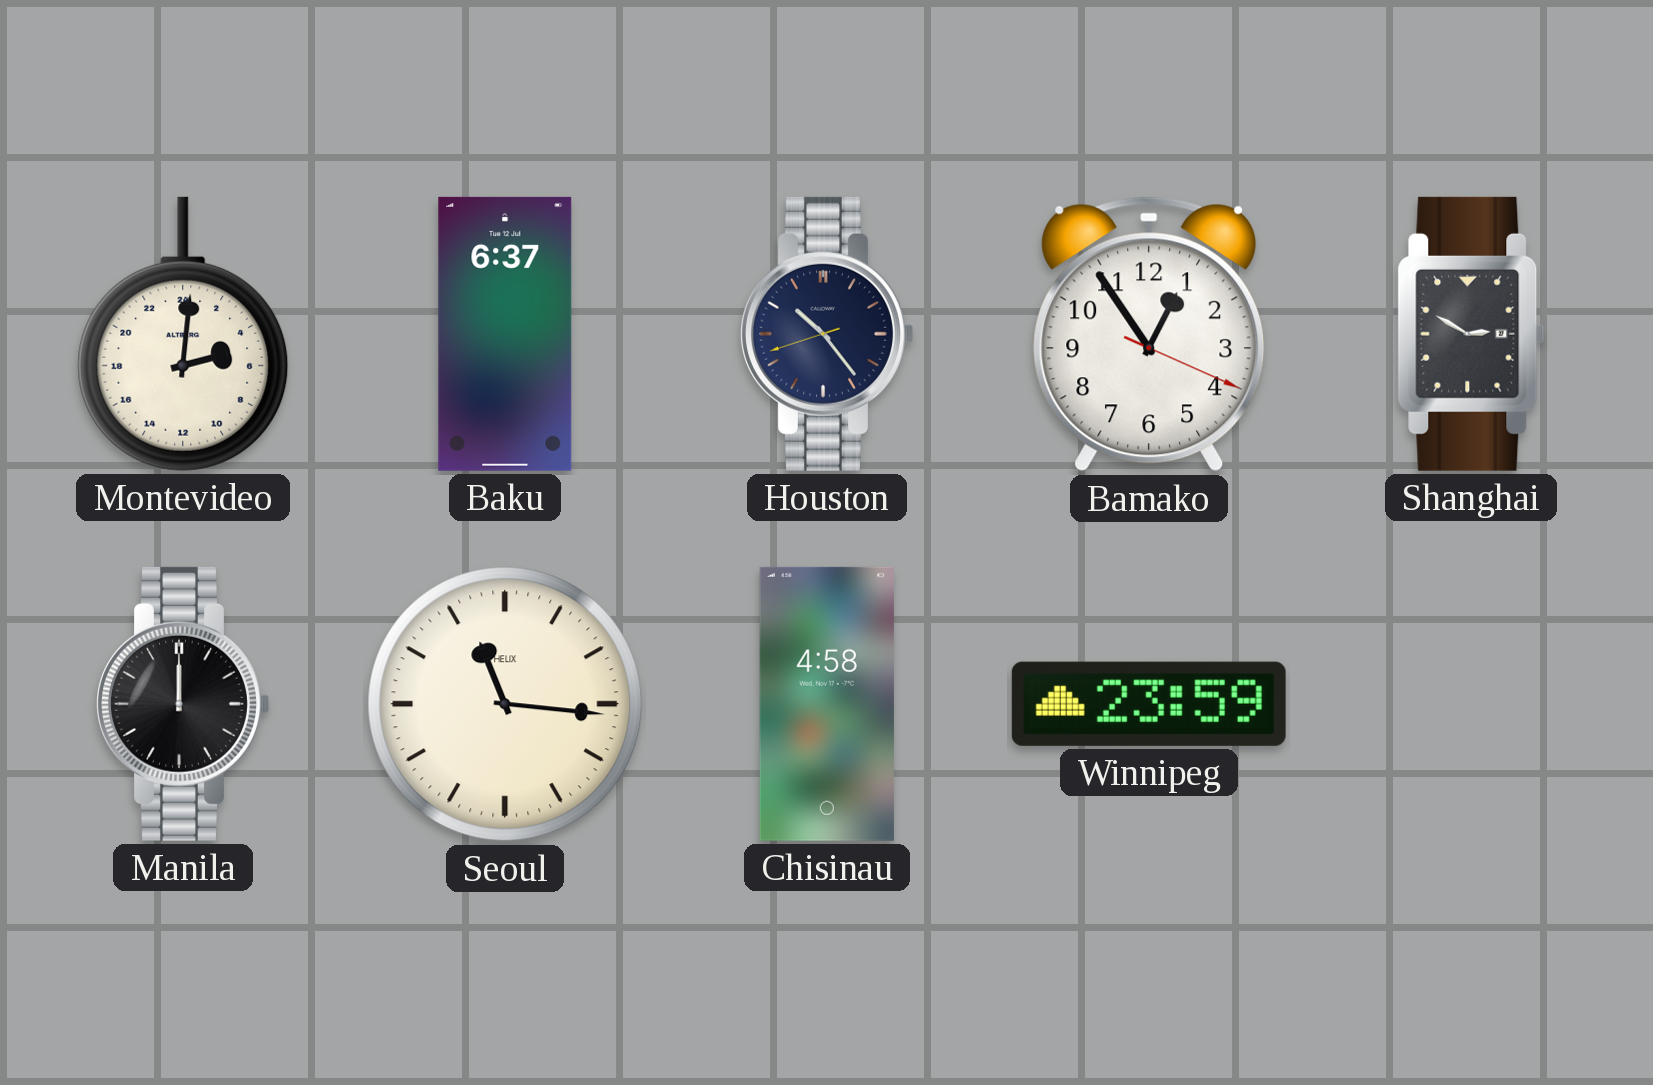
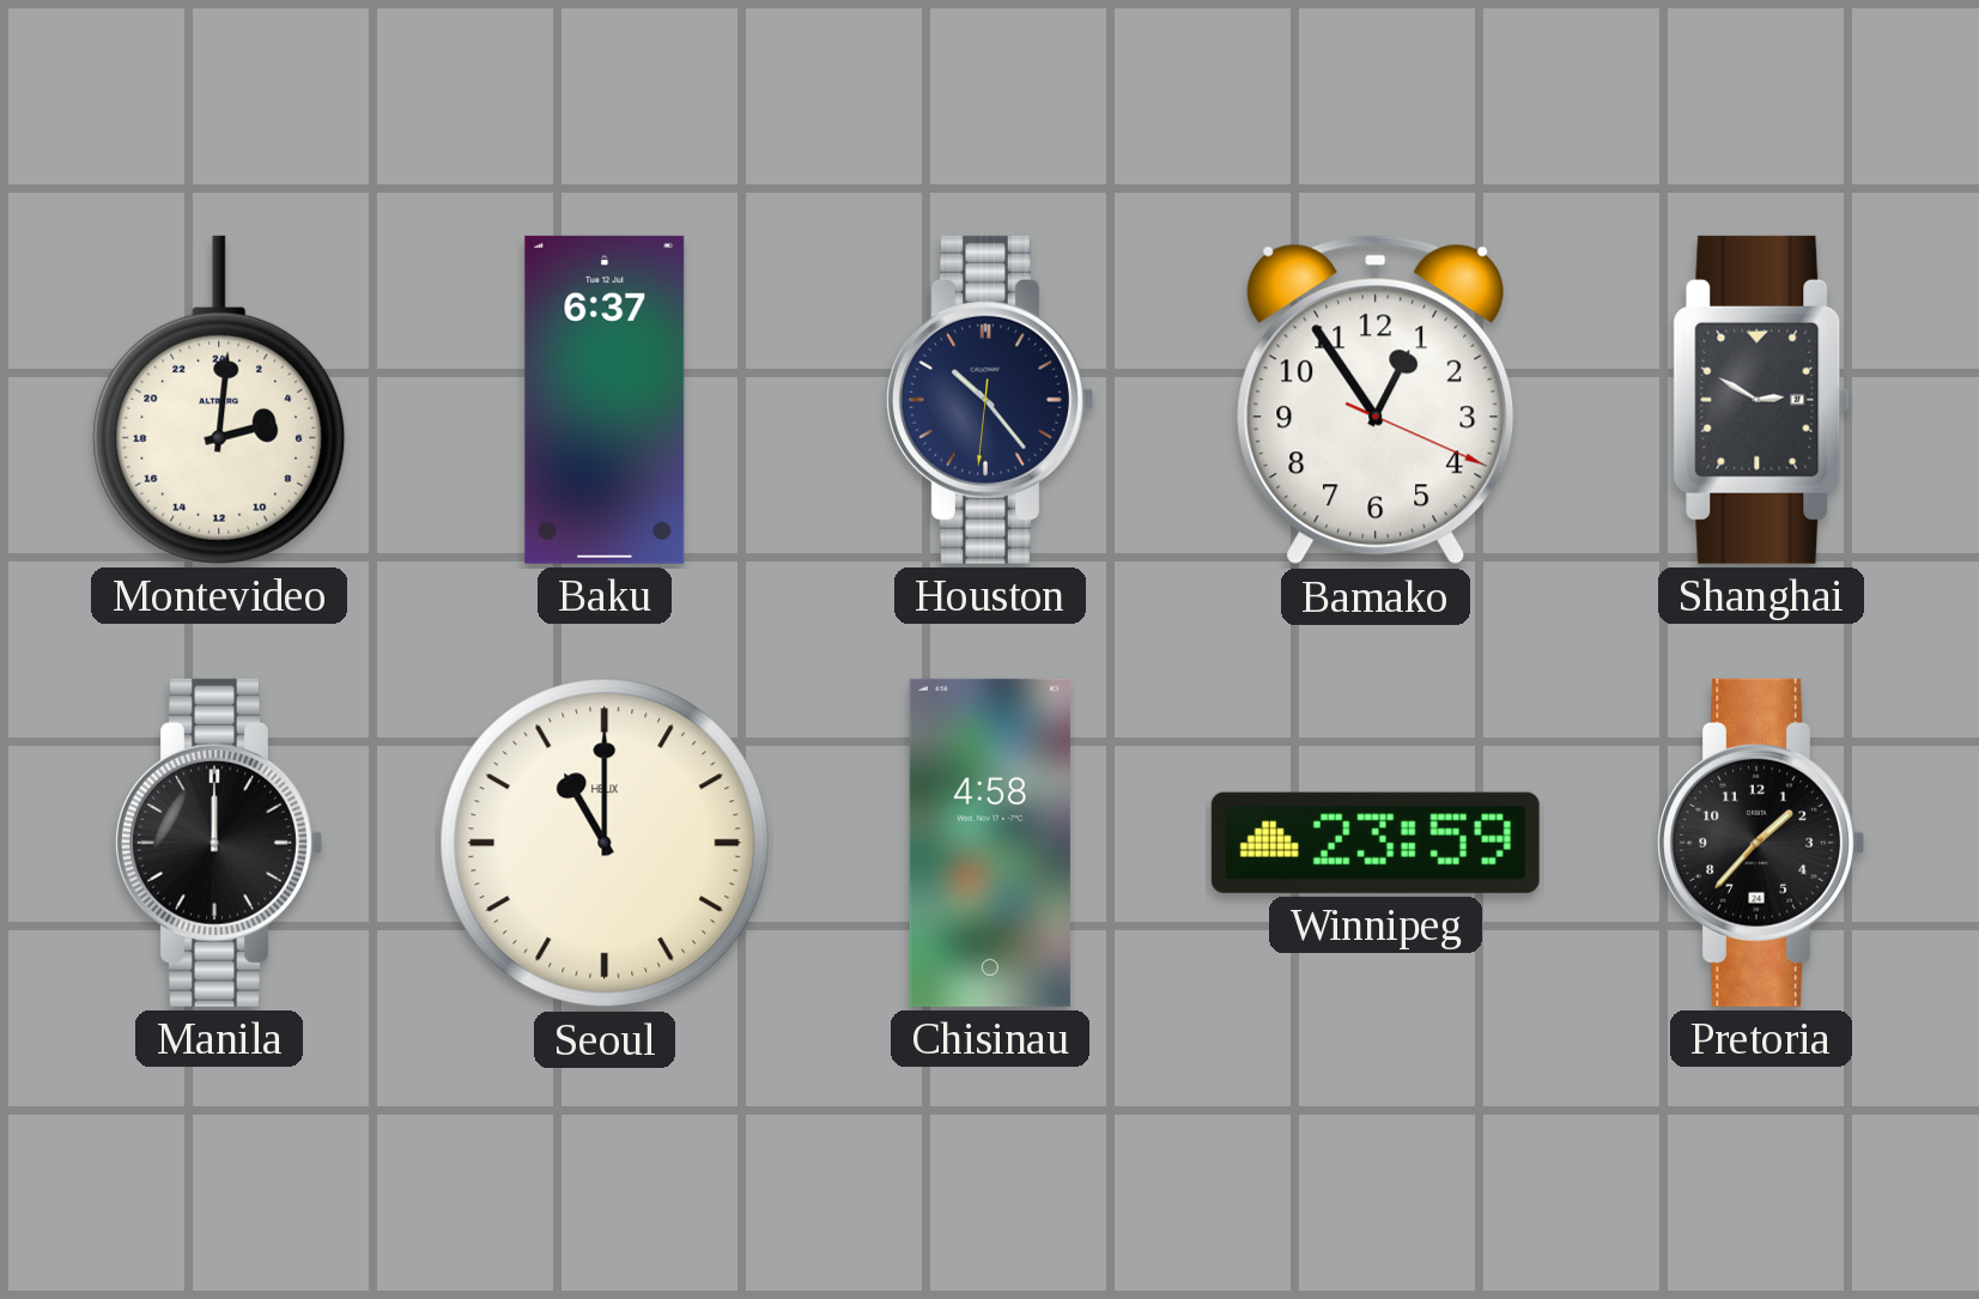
Houston: 10:23:42 -> 10:23:31 (990, 400)
Seoul: 11:16 -> 11:00 (605, 843)
Pretoria: none -> 1:37 (1761, 843)
